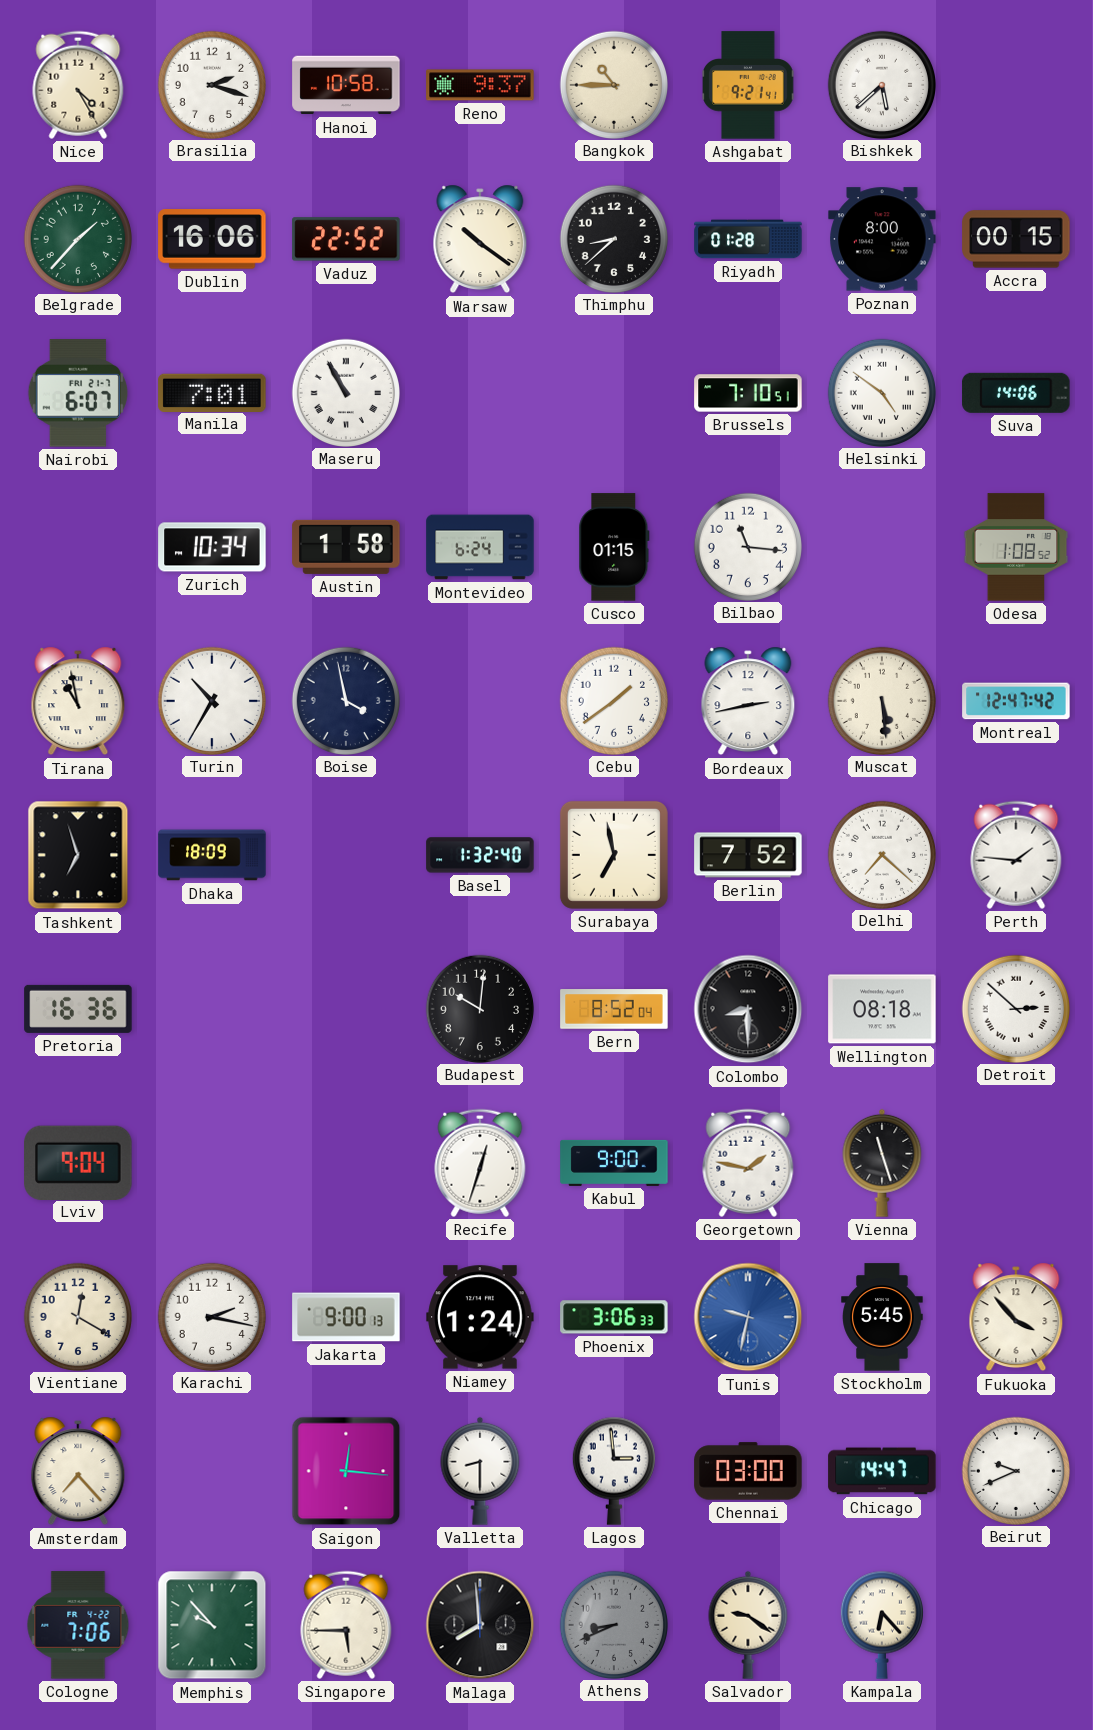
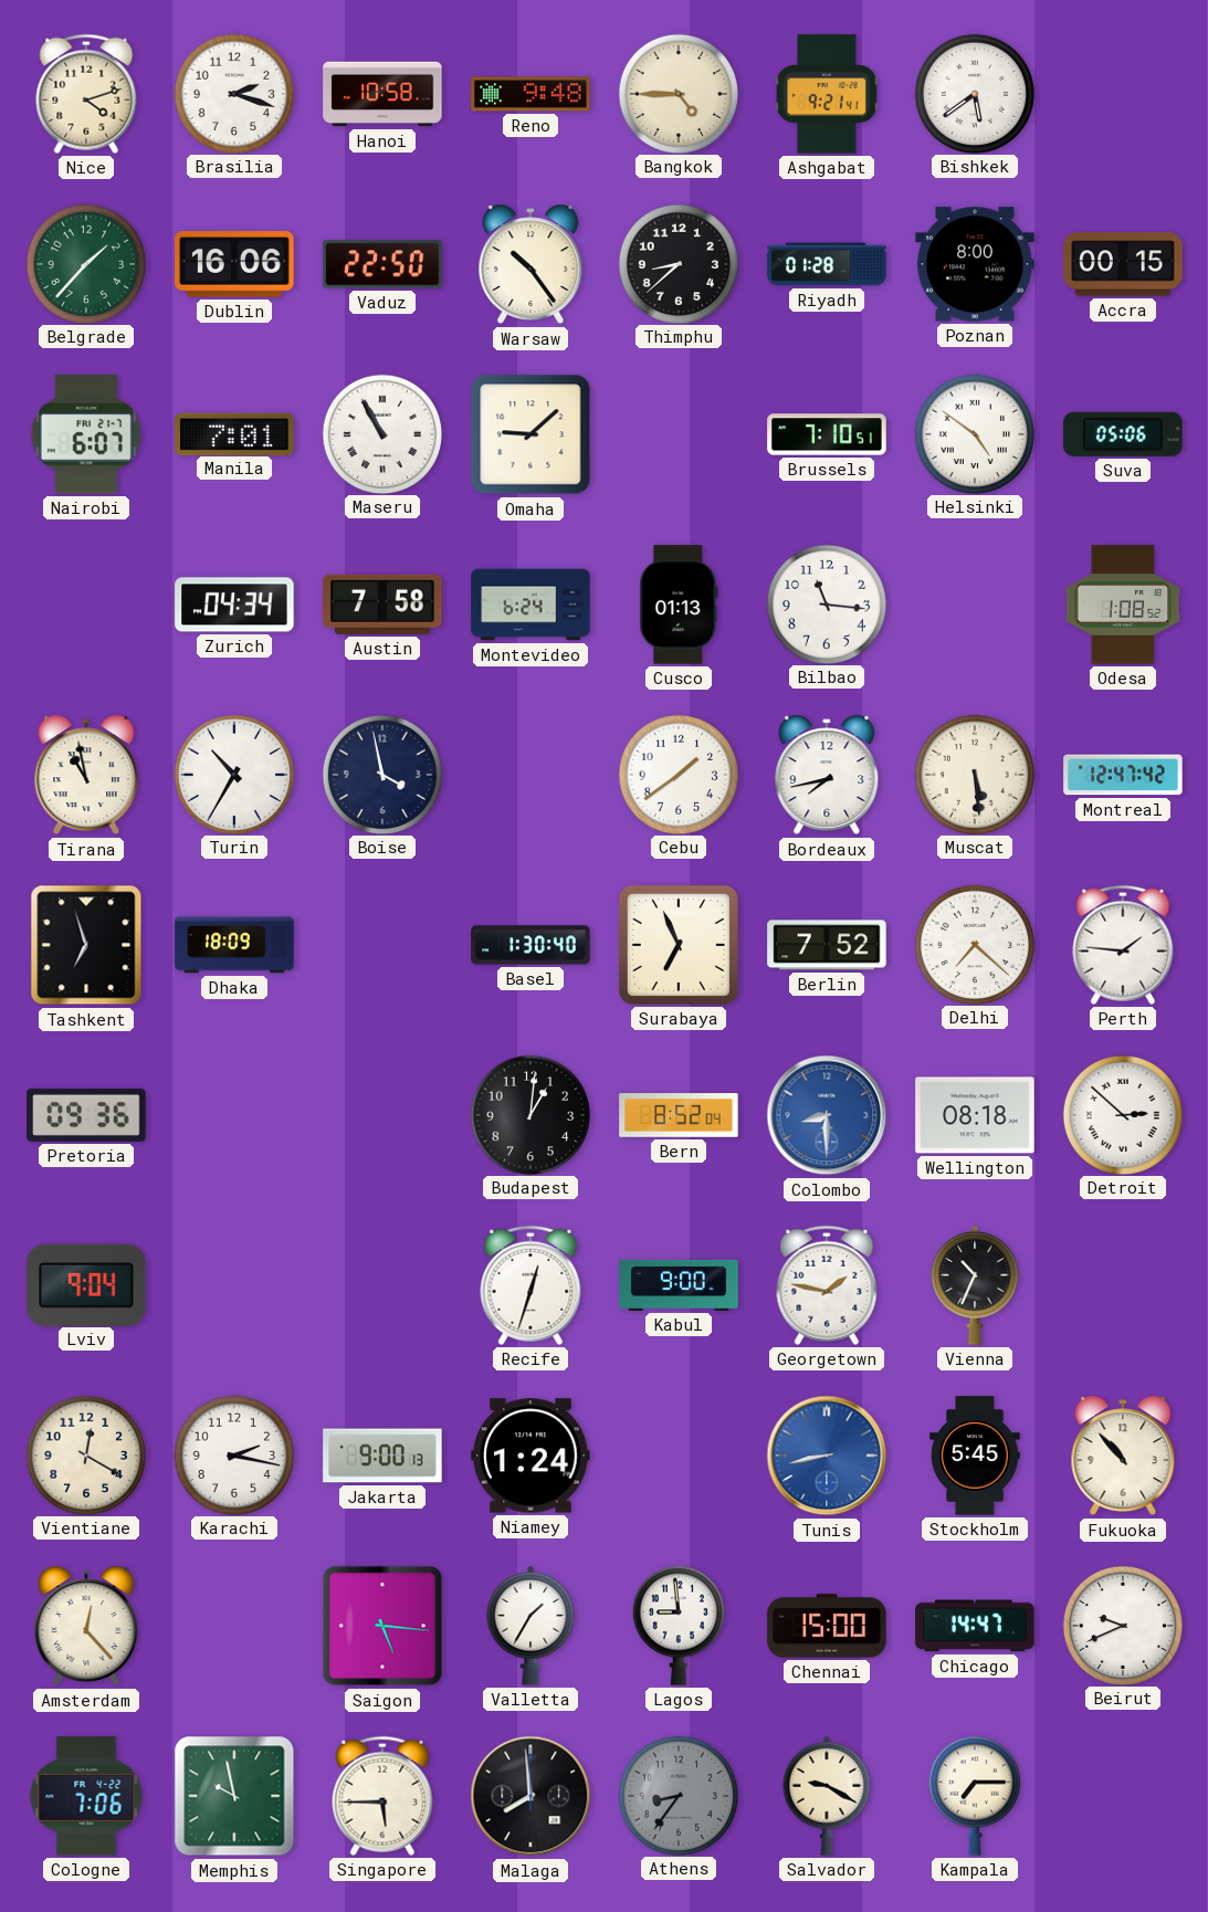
Nice: 4:25 -> 4:12 (86, 94)
Reno: 9:37 -> 9:48 (531, 94)
Bangkok: 10:45 -> 4:45 (677, 93)
Bishkek: 5:38 -> 5:39 (974, 93)
Vaduz: 22:52 -> 22:50 (382, 264)
Warsaw: 10:21 -> 10:24 (531, 264)
Omaha: none -> 9:08 (531, 434)
Suva: 14:06 -> 05:06 (1123, 434)
Zurich: 10:34 -> 04:34 (234, 605)
Austin: 1:58 -> 7:58 (382, 605)
Cusco: 01:15 -> 01:13 (679, 605)
Bordeaux: 2:43 -> 7:43 (827, 775)
Basel: 1:32 -> 1:30 (531, 945)
Surabaya: 6:58 -> 6:56 (679, 945)
Pretoria: 16:36 -> 09:36 (86, 1115)
Budapest: 10:01 -> 1:01 (529, 1114)
Colombo dial: black -> blue (827, 1115)
Vienna: 11:27 -> 10:34 (975, 1285)
Phoenix: 3:06 -> none (614, 1317)
Tunis: 9:32 -> 8:43 (827, 1456)
Fukuoka: 3:53 -> 10:53 (1123, 1456)
Amsterdam: 7:23 -> 12:23 (86, 1626)
Saigon: 12:16 -> 5:16 (382, 1626)
Valletta: 8:30 -> 1:35 (531, 1626)
Lagos: 2:59 -> 8:59 (679, 1626)
Chennai: 03:00 -> 15:00 (827, 1626)
Memphis: 9:53 -> 9:58 (234, 1796)
Athens: 8:41 -> 8:36 (677, 1795)
Salvador: 9:21 -> 9:20 (827, 1796)
Kampala: 6:23 -> 7:15 (975, 1796)
